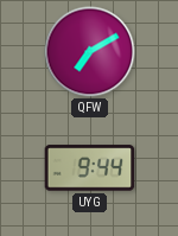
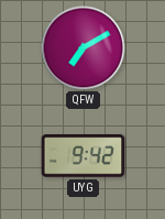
UYG: 9:44 -> 9:42 (84, 156)
